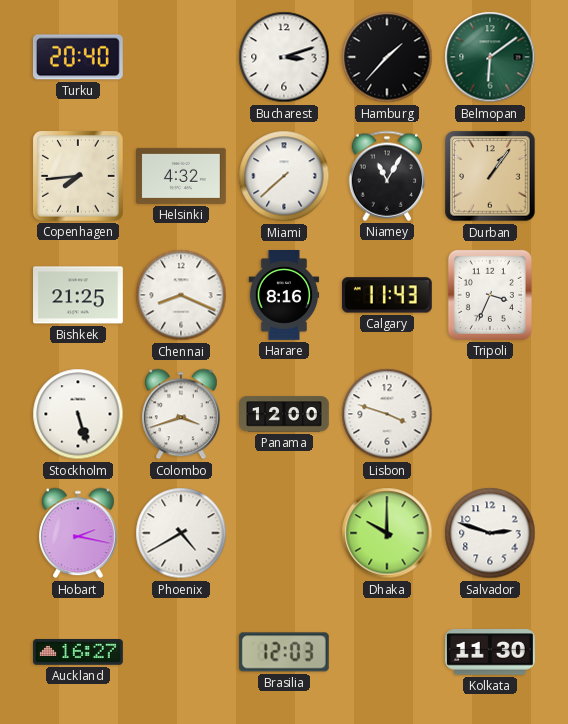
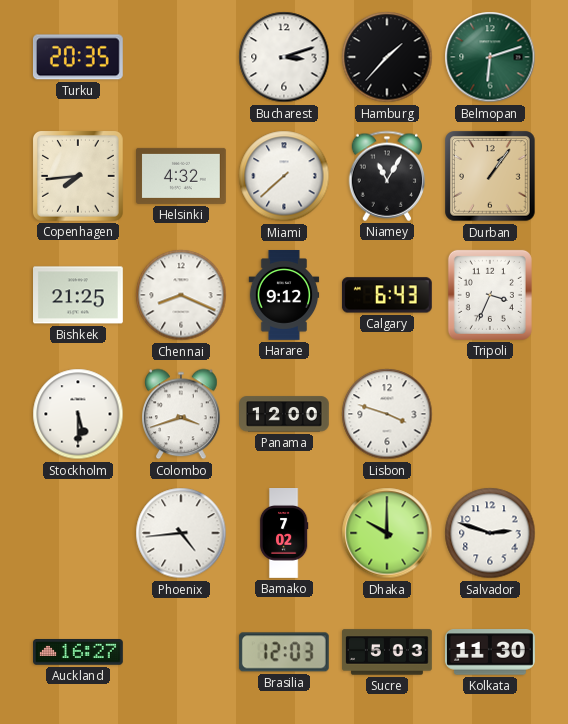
Turku: 20:40 -> 20:35 (78, 57)
Belmopan: 6:09 -> 6:12 (490, 57)
Harare: 8:16 -> 9:12 (284, 295)
Calgary: 11:43 -> 6:43 (387, 295)
Stockholm: 5:27 -> 5:30 (78, 414)
Hobart: 2:17 -> none (79, 533)
Phoenix: 4:40 -> 4:44 (181, 533)
Bamako: none -> 7:02 (284, 533)
Sucre: none -> 5:03 (388, 652)
